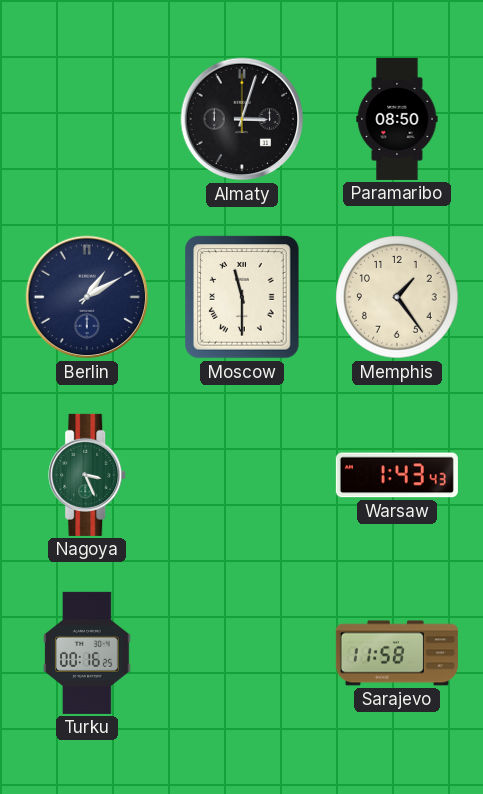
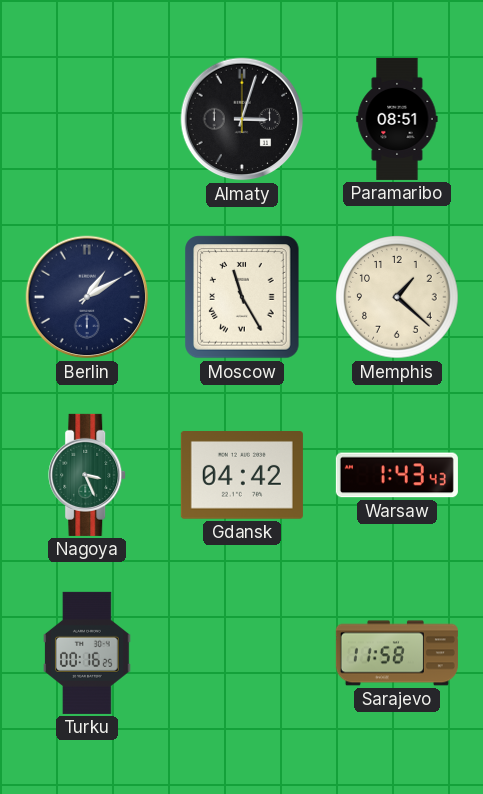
Paramaribo: 08:50 -> 08:51 (397, 119)
Moscow: 11:30 -> 11:25 (242, 297)
Memphis: 1:24 -> 1:22 (397, 297)
Gdansk: none -> 04:42 (242, 476)
